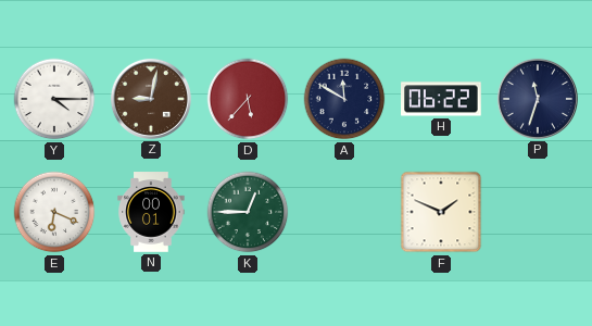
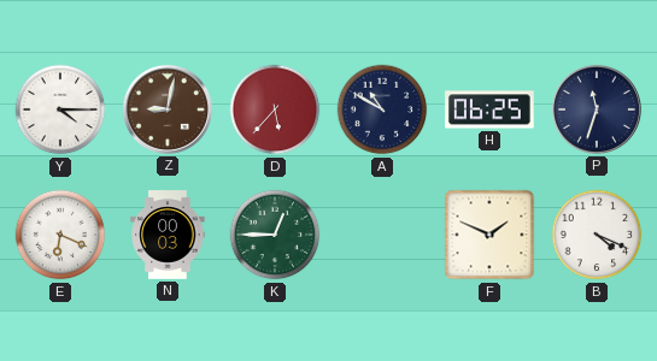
A: 11:50 -> 10:50 (382, 110)
H: 06:22 -> 06:25 (491, 110)
N: 00:01 -> 00:03 (168, 235)
B: none -> 4:19 (597, 235)
